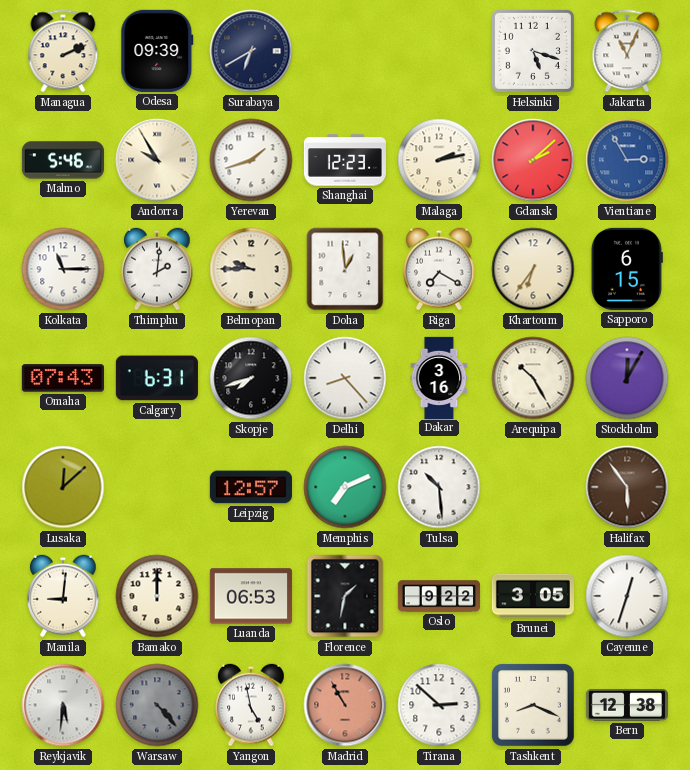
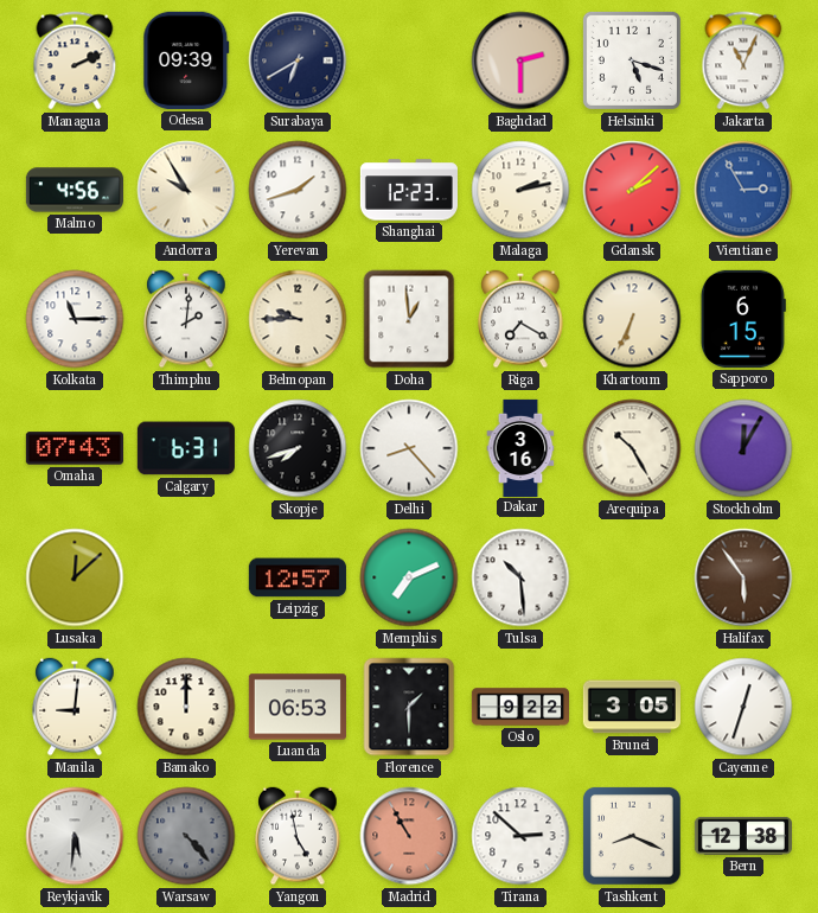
Baghdad: none -> 2:30 (520, 60)
Malmo: 5:46 -> 4:56 (74, 190)
Khartoum: 6:36 -> 6:34 (632, 319)
Florence: 1:32 -> 1:30 (409, 707)
